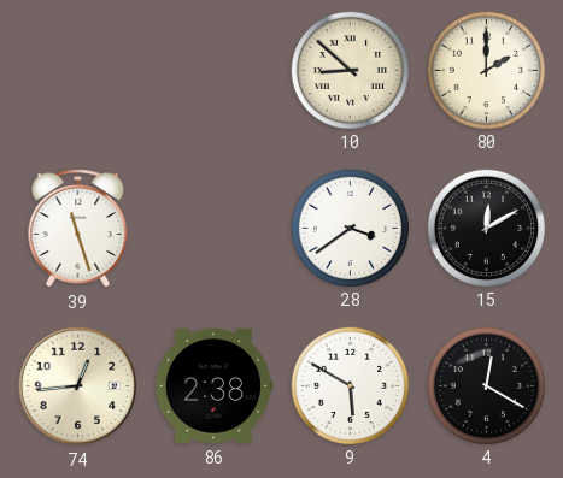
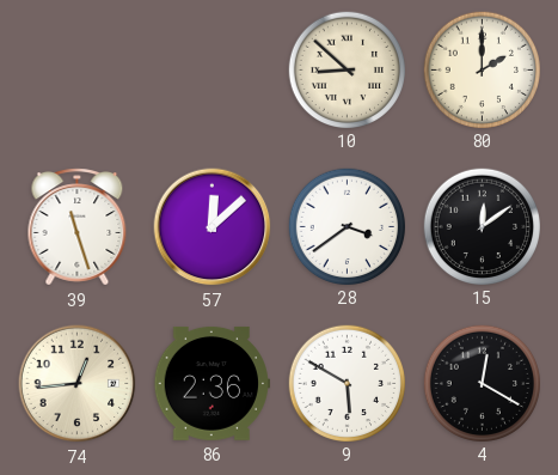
57: none -> 12:08 (213, 227)
15: 12:10 -> 12:09 (482, 226)
86: 2:38 -> 2:36 (211, 383)
